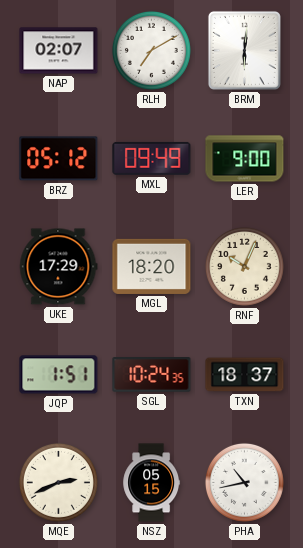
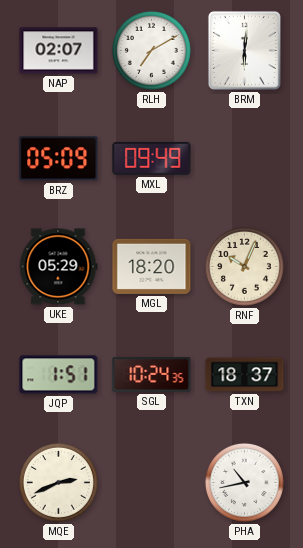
BRZ: 05:12 -> 05:09 (59, 159)
LER: 9:00 -> none (245, 159)
UKE: 17:29 -> 05:29 (59, 267)
NSZ: 05:15 -> none (152, 483)
